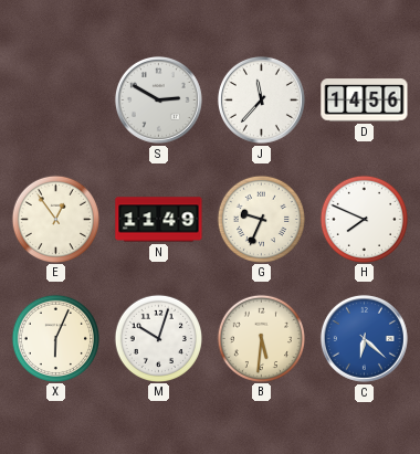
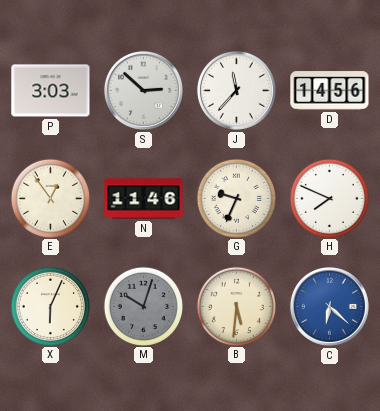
P: none -> 3:03 (51, 91)
S: 2:50 -> 2:52 (143, 90)
N: 11:49 -> 11:46 (144, 199)
M dial: white -> grey (143, 306)
